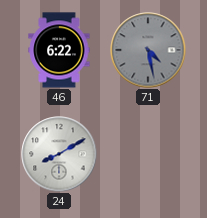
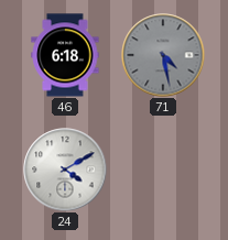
46: 6:22 -> 6:18 (65, 55)
24: 8:10 -> 4:10 (65, 170)
